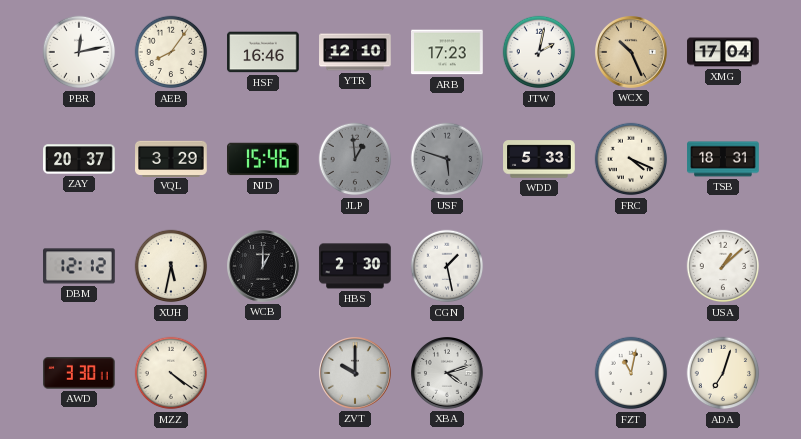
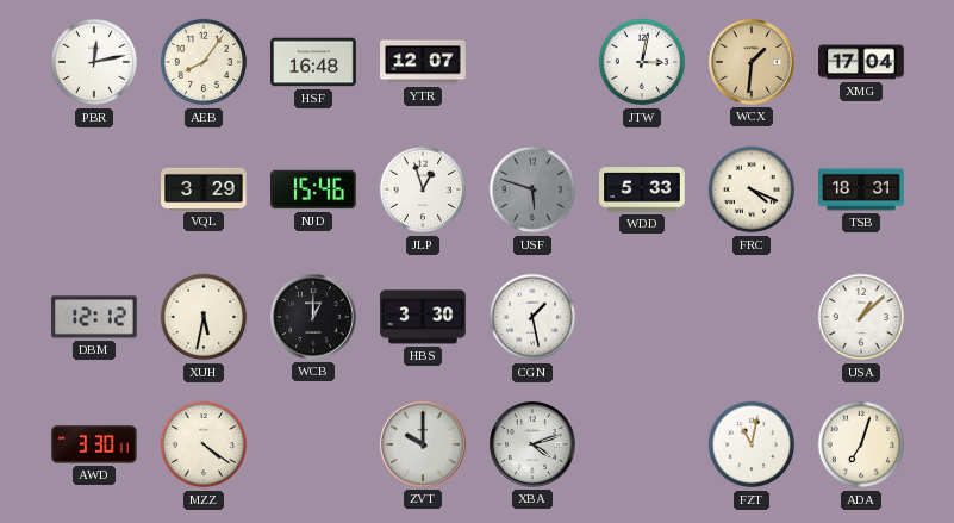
HSF: 16:46 -> 16:48 (313, 62)
YTR: 12:10 -> 12:07 (423, 62)
ARB: 17:23 -> none (447, 52)
JTW: 2:02 -> 3:02 (642, 62)
WCX: 10:26 -> 1:31 (753, 63)
ZAY: 20:37 -> none (79, 159)
JLP: 12:59 -> 12:57 (423, 189)
JLP dial: grey -> white (423, 189)
HBS: 2:30 -> 3:30 (423, 317)
